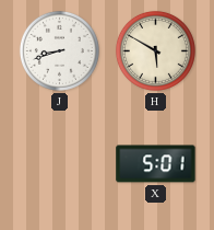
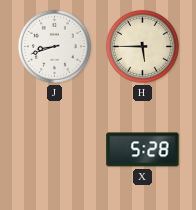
H: 5:50 -> 5:45 (142, 46)
X: 5:01 -> 5:28 (143, 150)
